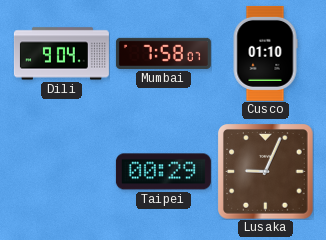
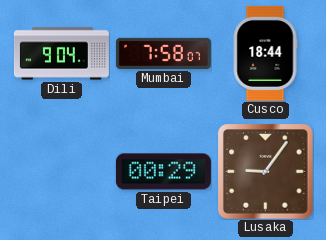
Cusco: 01:10 -> 18:44 (265, 53)
Lusaka: 9:04 -> 9:06 (265, 171)
